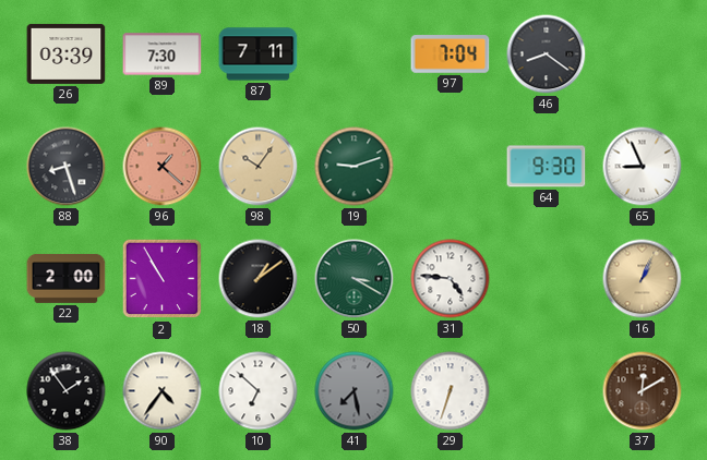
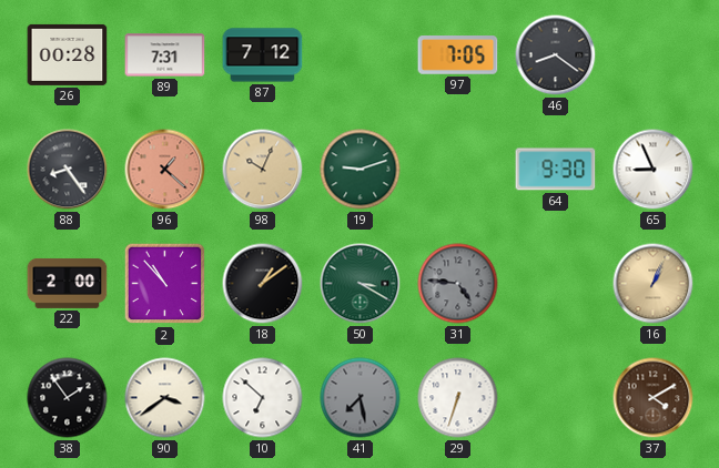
26: 03:39 -> 00:28 (68, 54)
89: 7:30 -> 7:31 (165, 55)
87: 7:11 -> 7:12 (263, 55)
97: 7:04 -> 7:05 (458, 55)
88: 8:27 -> 8:24 (68, 170)
98: 10:06 -> 10:04 (263, 170)
2: 10:55 -> 10:53 (165, 284)
31 dial: white -> grey (458, 284)
90: 4:36 -> 3:39 (165, 398)
37: 12:10 -> 4:10 (654, 398)
